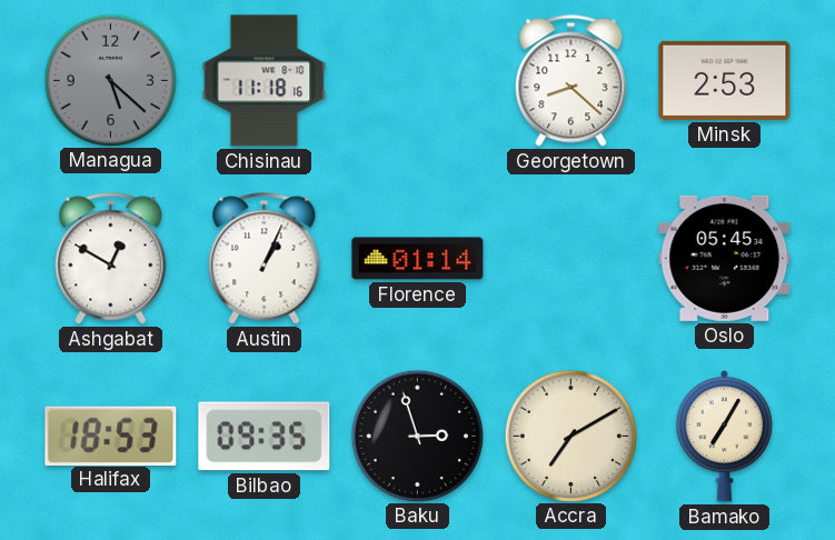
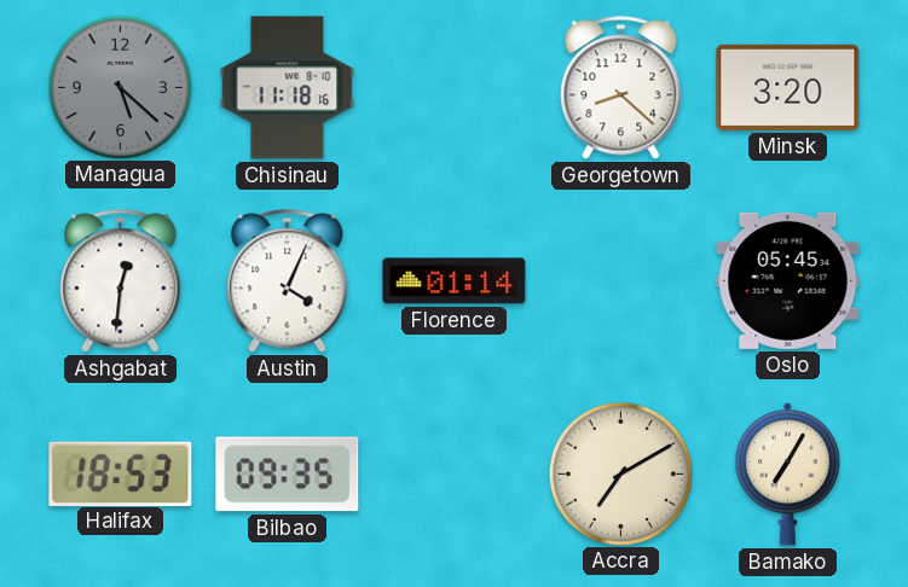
Minsk: 2:53 -> 3:20 (788, 87)
Ashgabat: 12:50 -> 12:31 (121, 281)
Austin: 1:04 -> 4:04 (288, 281)
Baku: 2:57 -> none (417, 436)
